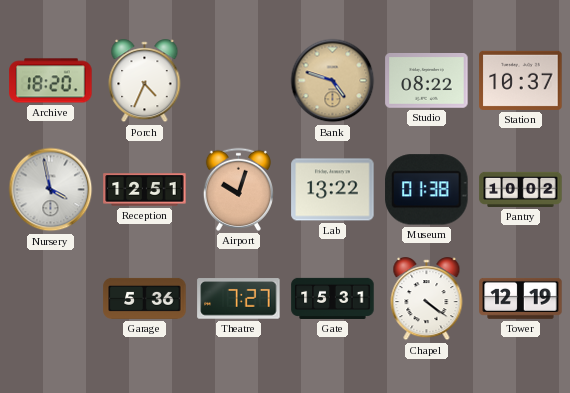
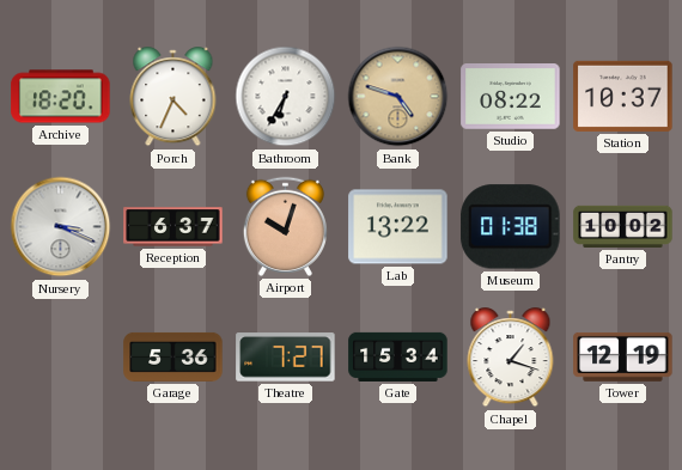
Bathroom: none -> 6:35 (286, 97)
Nursery: 3:58 -> 3:19 (61, 227)
Reception: 12:51 -> 6:37 (173, 227)
Gate: 15:31 -> 15:34 (398, 356)
Chapel: 4:21 -> 1:18 (511, 358)
